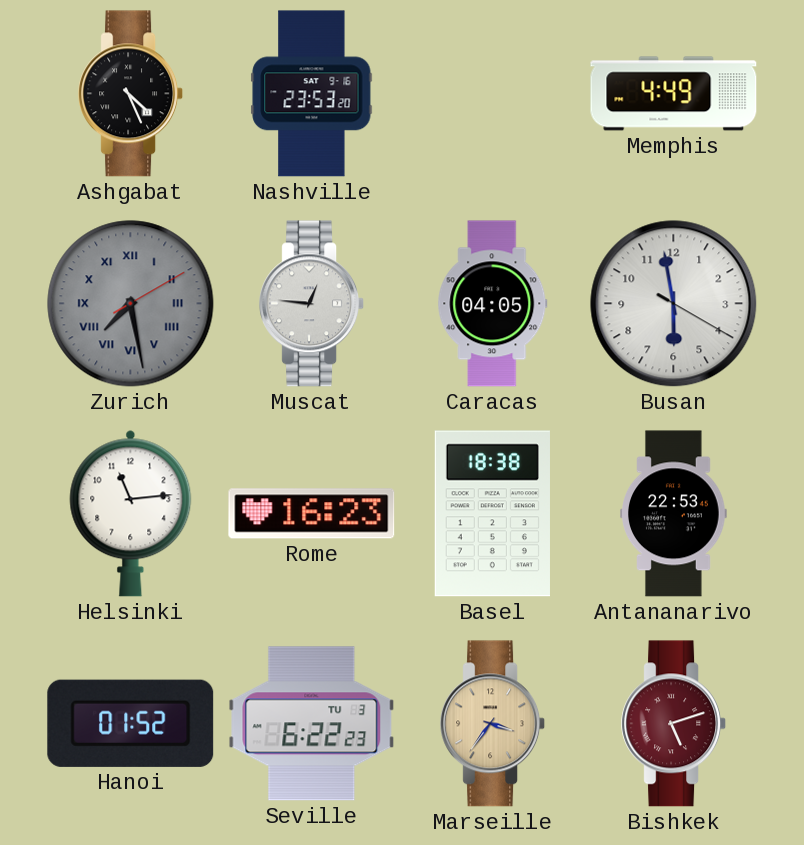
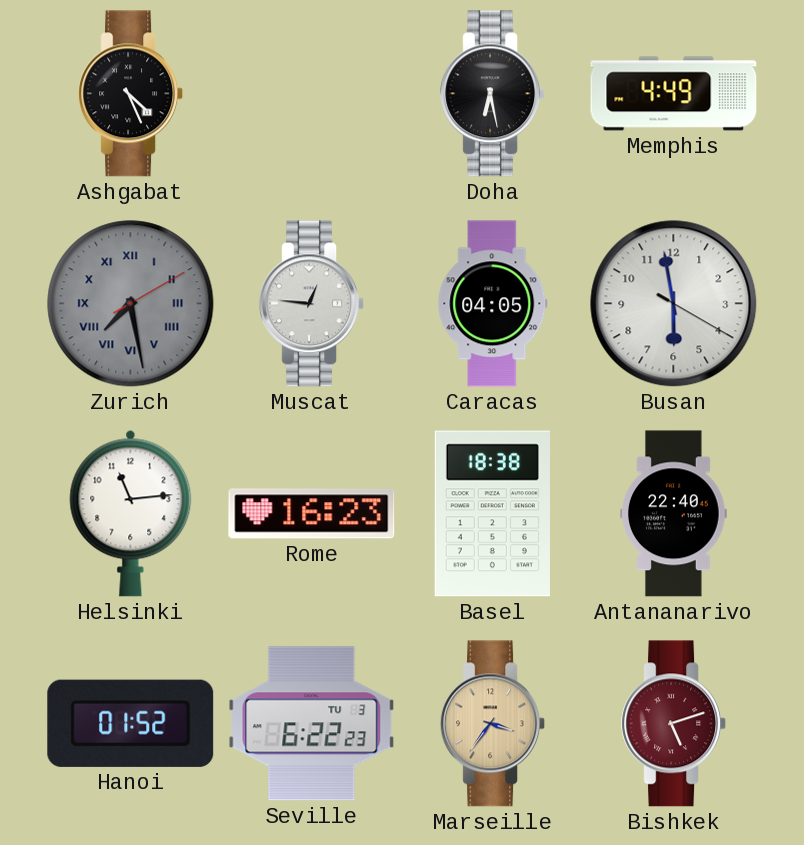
Nashville: 23:53 -> none (312, 94)
Doha: none -> 6:28 (493, 94)
Antananarivo: 22:53 -> 22:40 (674, 514)
